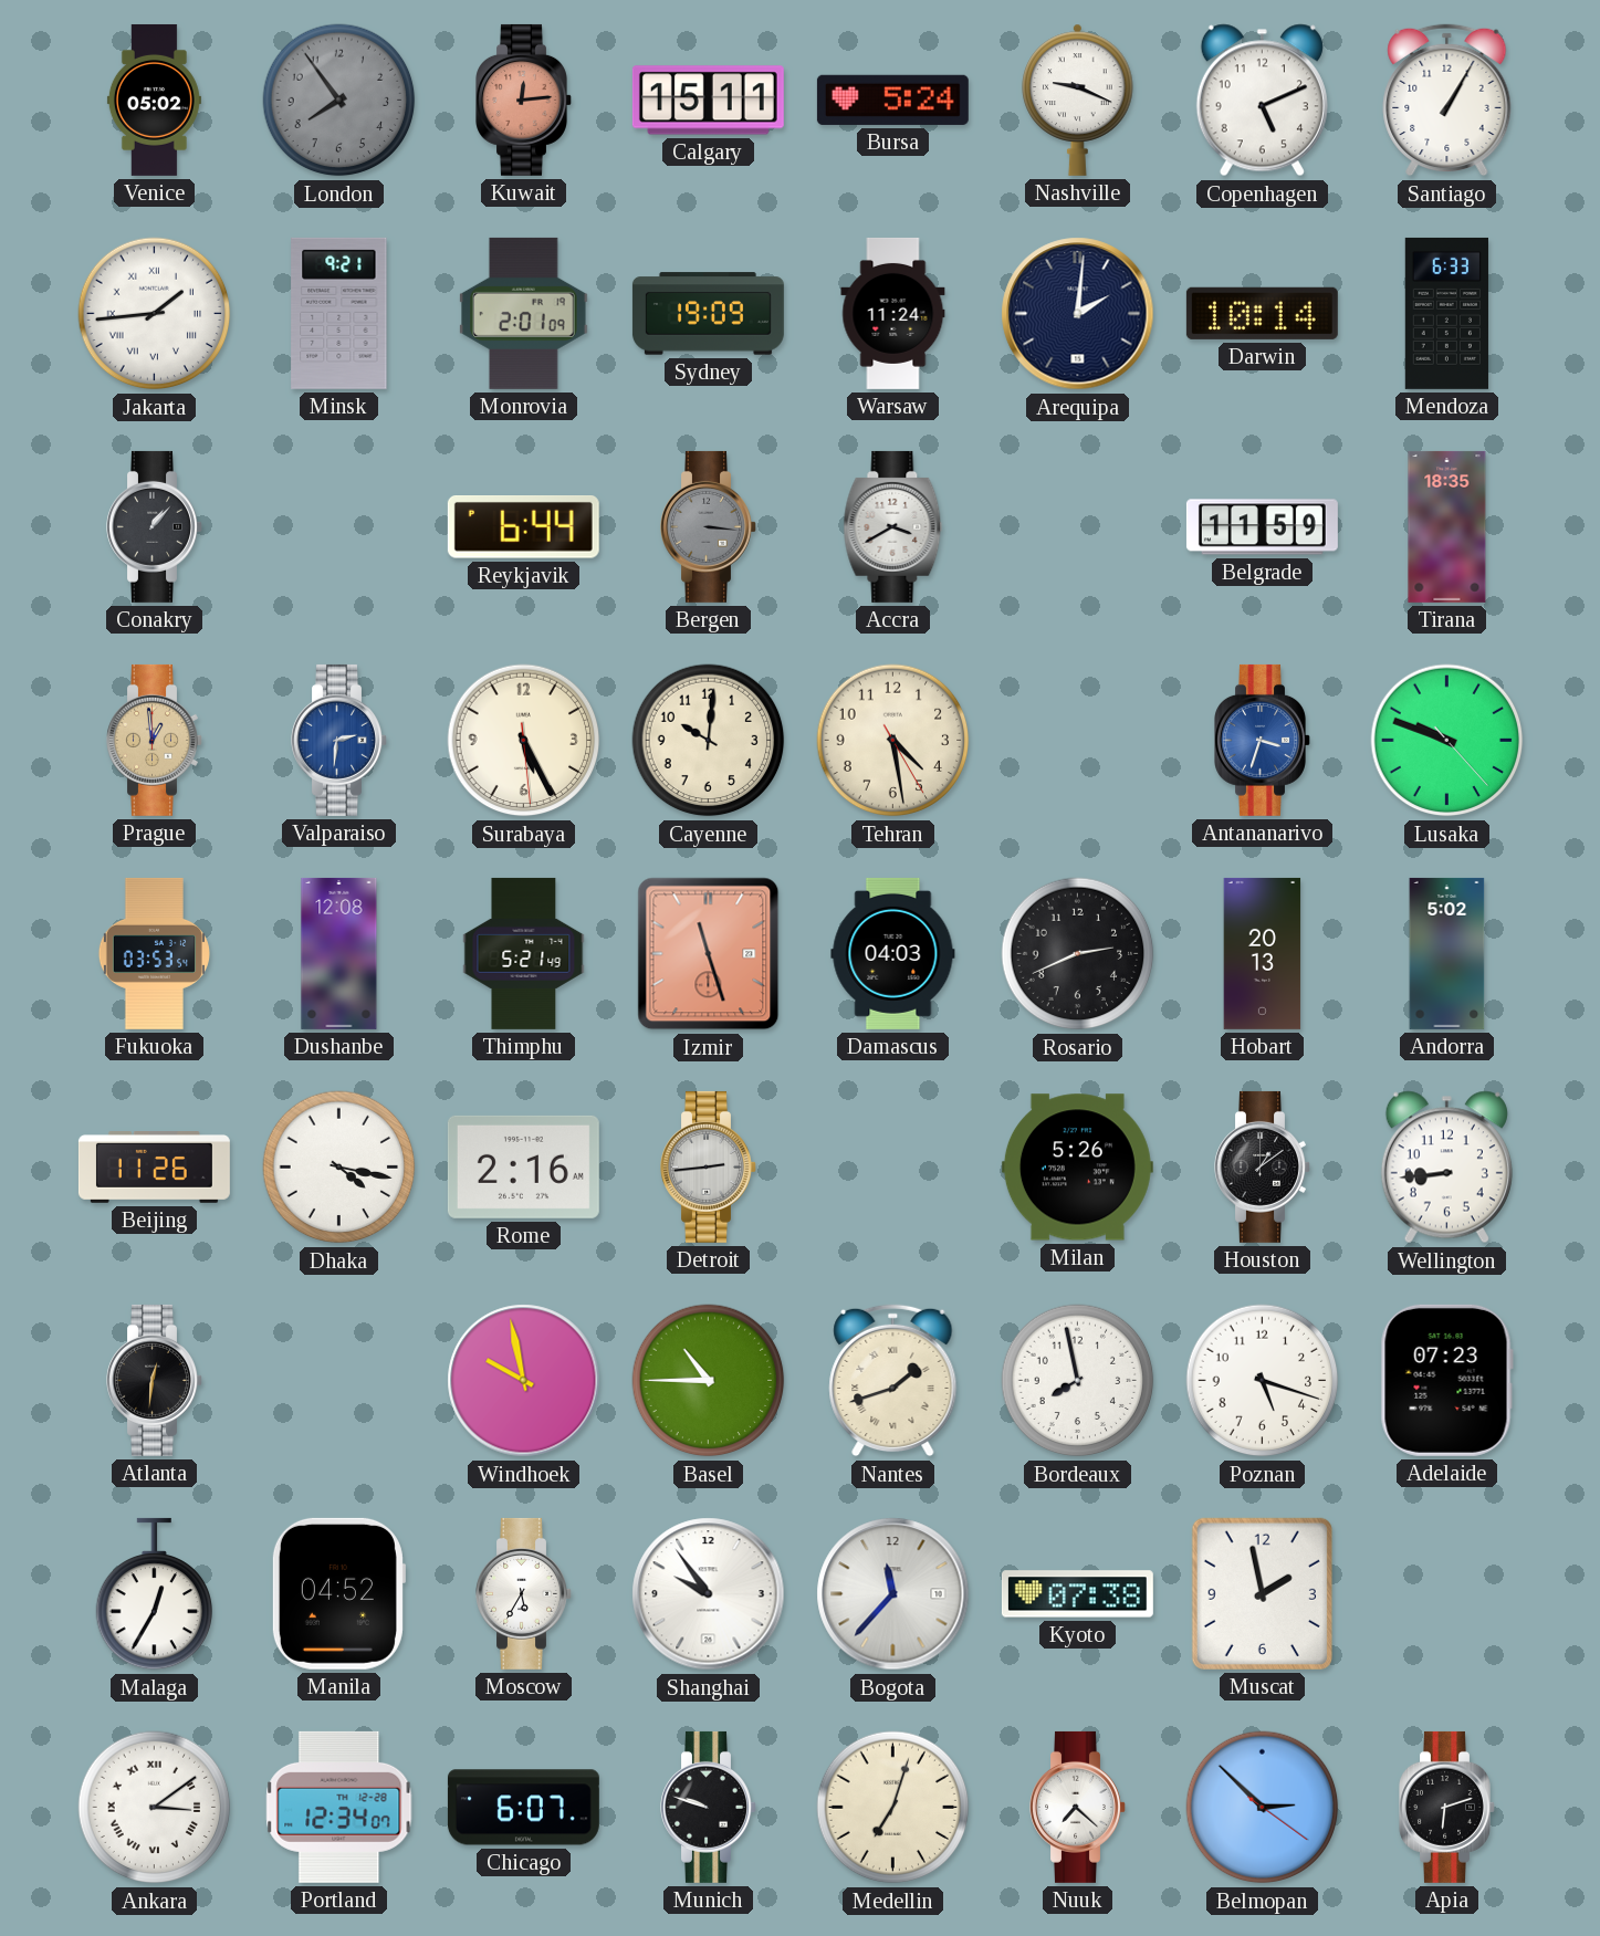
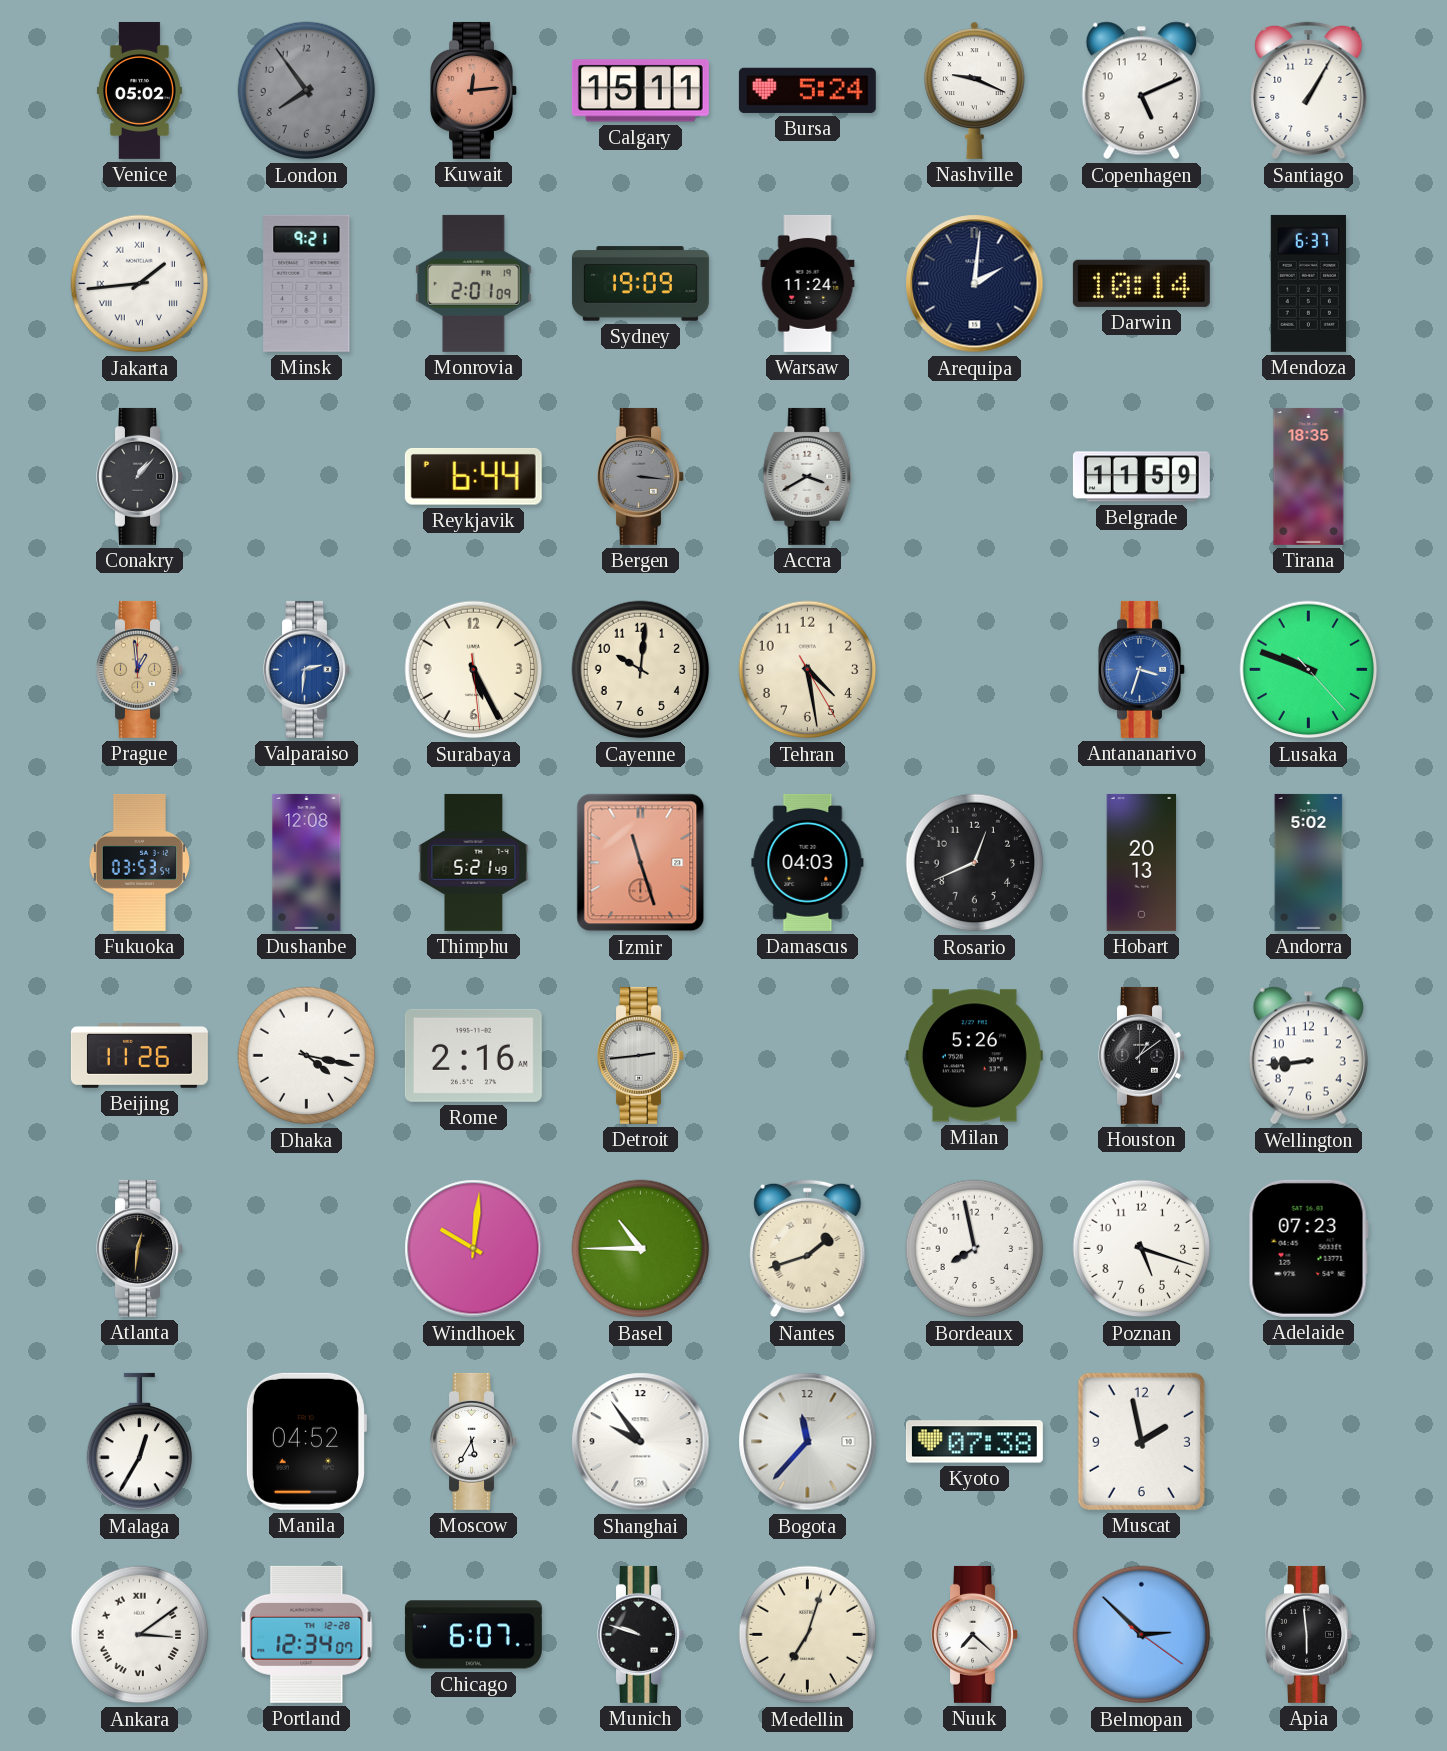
Mendoza: 6:33 -> 6:37 (1308, 283)
Rosario: 2:41 -> 12:41 (975, 863)
Windhoek: 9:58 -> 10:01 (474, 1249)
Apia: 6:12 -> 5:59 (1309, 1634)
